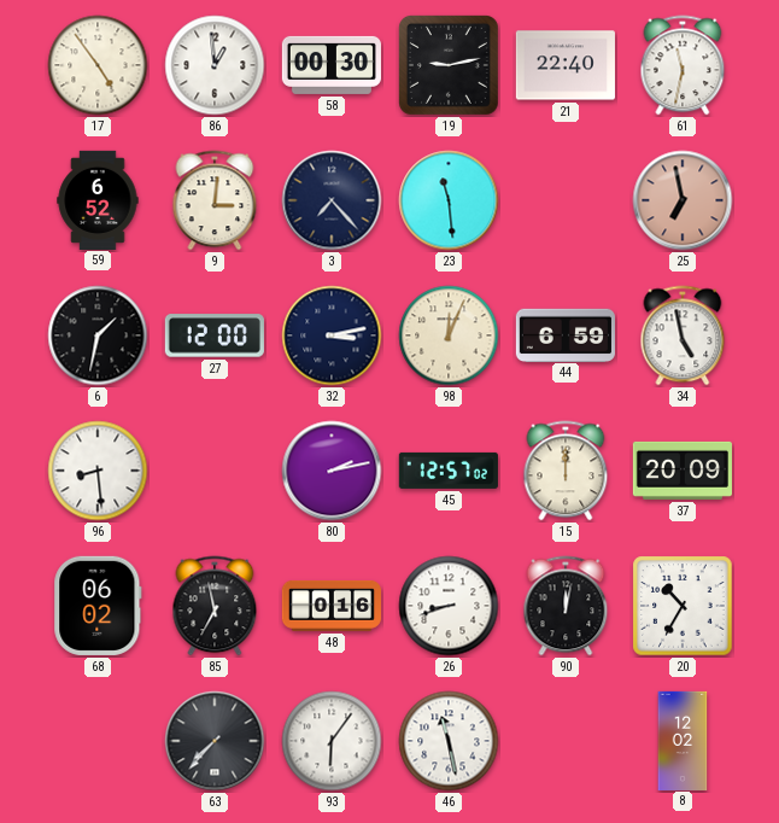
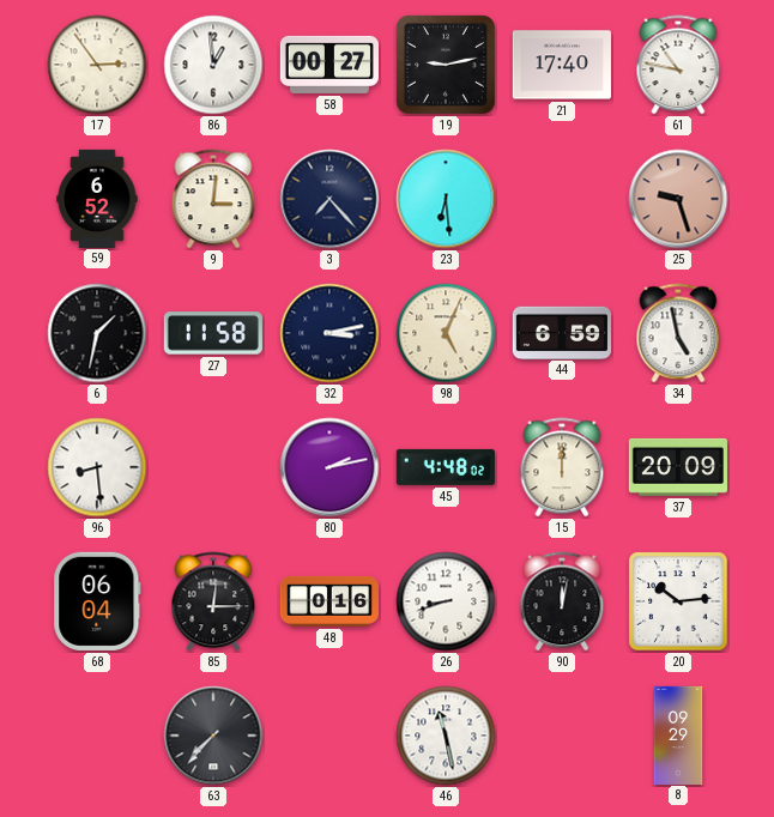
17: 4:54 -> 2:54 (97, 65)
58: 00:30 -> 00:27 (329, 65)
21: 22:40 -> 17:40 (562, 65)
61: 11:32 -> 10:47 (678, 65)
23: 11:29 -> 6:29 (446, 199)
25: 6:58 -> 9:27 (678, 199)
27: 12:00 -> 11:58 (213, 333)
98: 12:04 -> 5:04 (446, 333)
45: 12:57 -> 4:48 (446, 467)
68: 06:02 -> 06:04 (97, 601)
85: 6:58 -> 12:15 (213, 601)
20: 10:35 -> 10:14 (678, 601)
93: 6:06 -> none (332, 741)
8: 12:02 -> 09:29 (678, 734)
